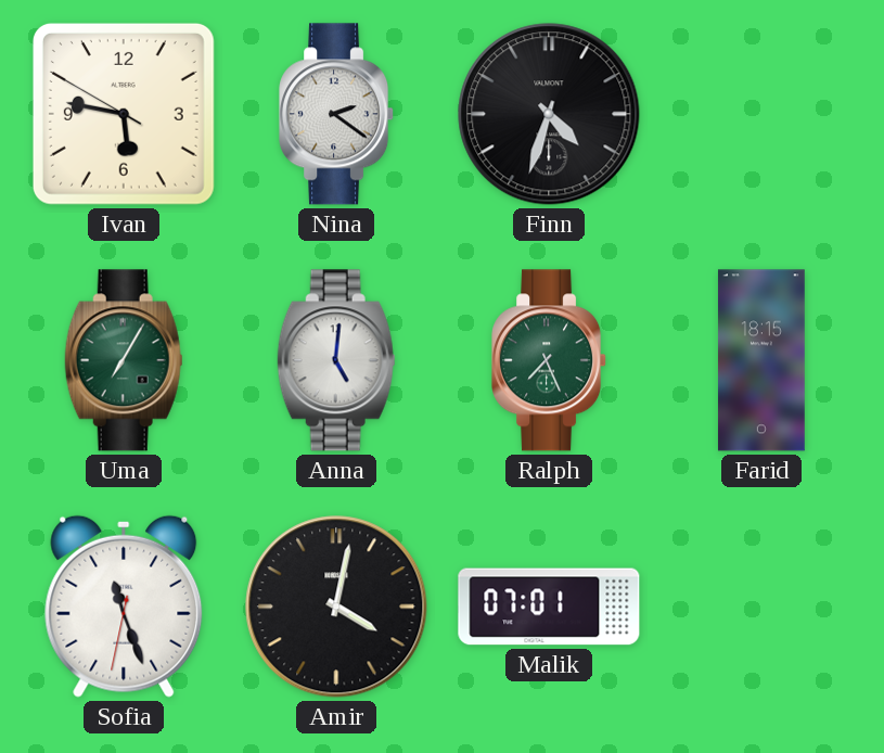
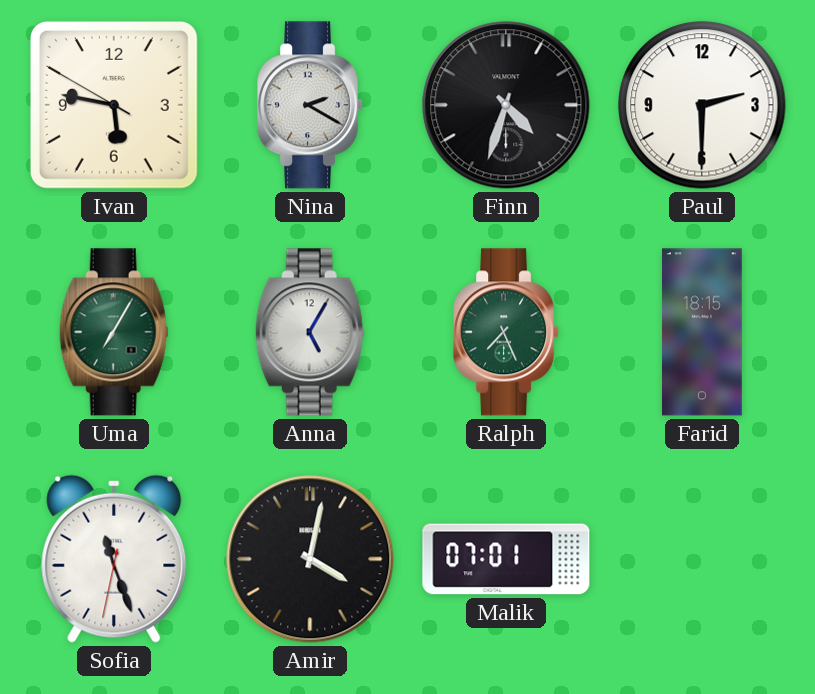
Nina: 2:21 -> 2:20 (311, 105)
Paul: none -> 2:30 (702, 105)
Anna: 5:01 -> 5:05 (310, 332)
